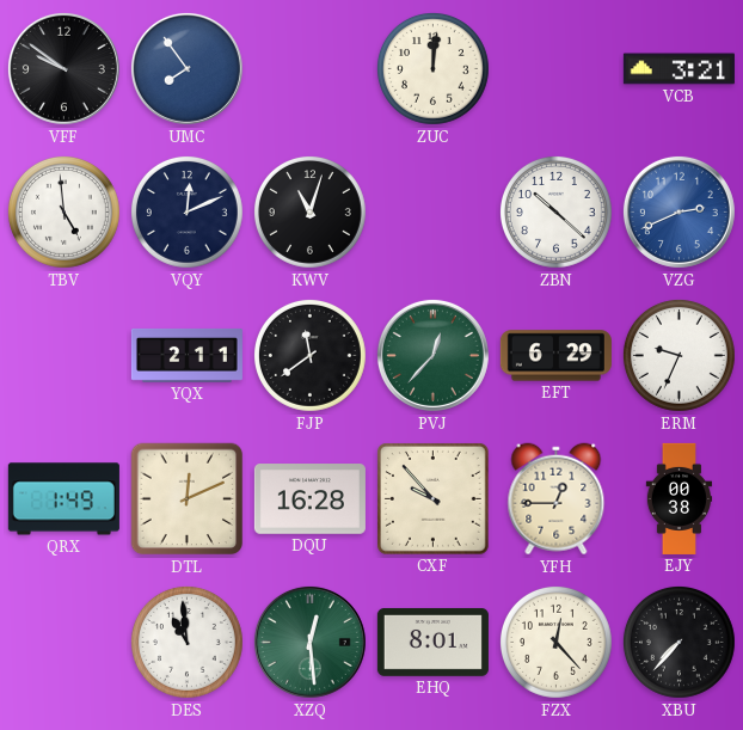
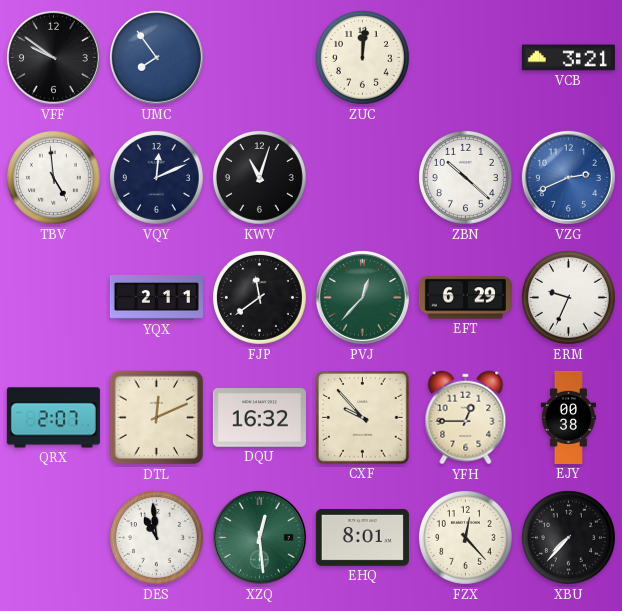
QRX: 1:49 -> 2:07 (53, 418)
DQU: 16:28 -> 16:32 (259, 418)
